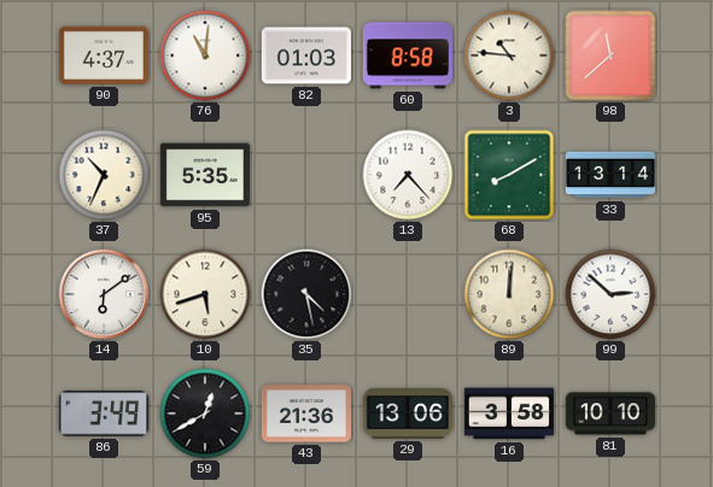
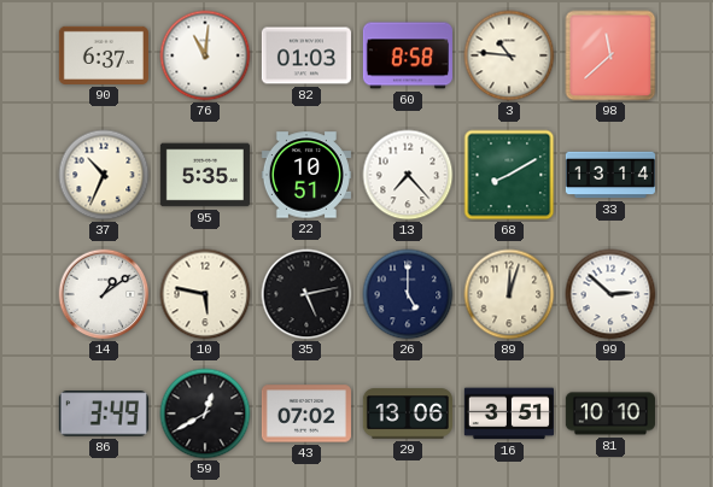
90: 4:37 -> 6:37 (104, 55)
22: none -> 10:51 (306, 175)
14: 6:09 -> 1:09 (104, 294)
10: 5:42 -> 5:47 (205, 294)
35: 4:28 -> 5:13 (306, 294)
26: none -> 5:00 (408, 294)
89: 12:01 -> 12:03 (509, 294)
43: 21:36 -> 07:02 (306, 413)
16: 3:58 -> 3:51 (509, 413)
